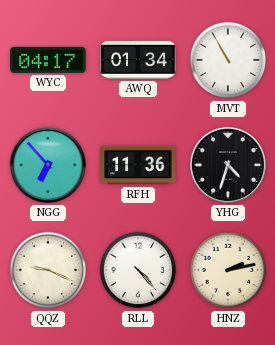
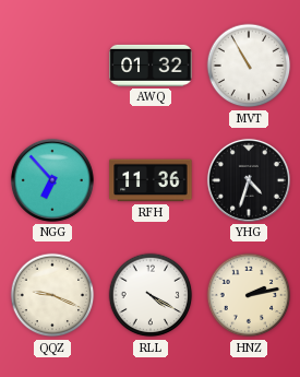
WYC: 04:17 -> none (48, 60)
AWQ: 01:34 -> 01:32 (151, 66)
RLL: 4:23 -> 4:20 (151, 295)
